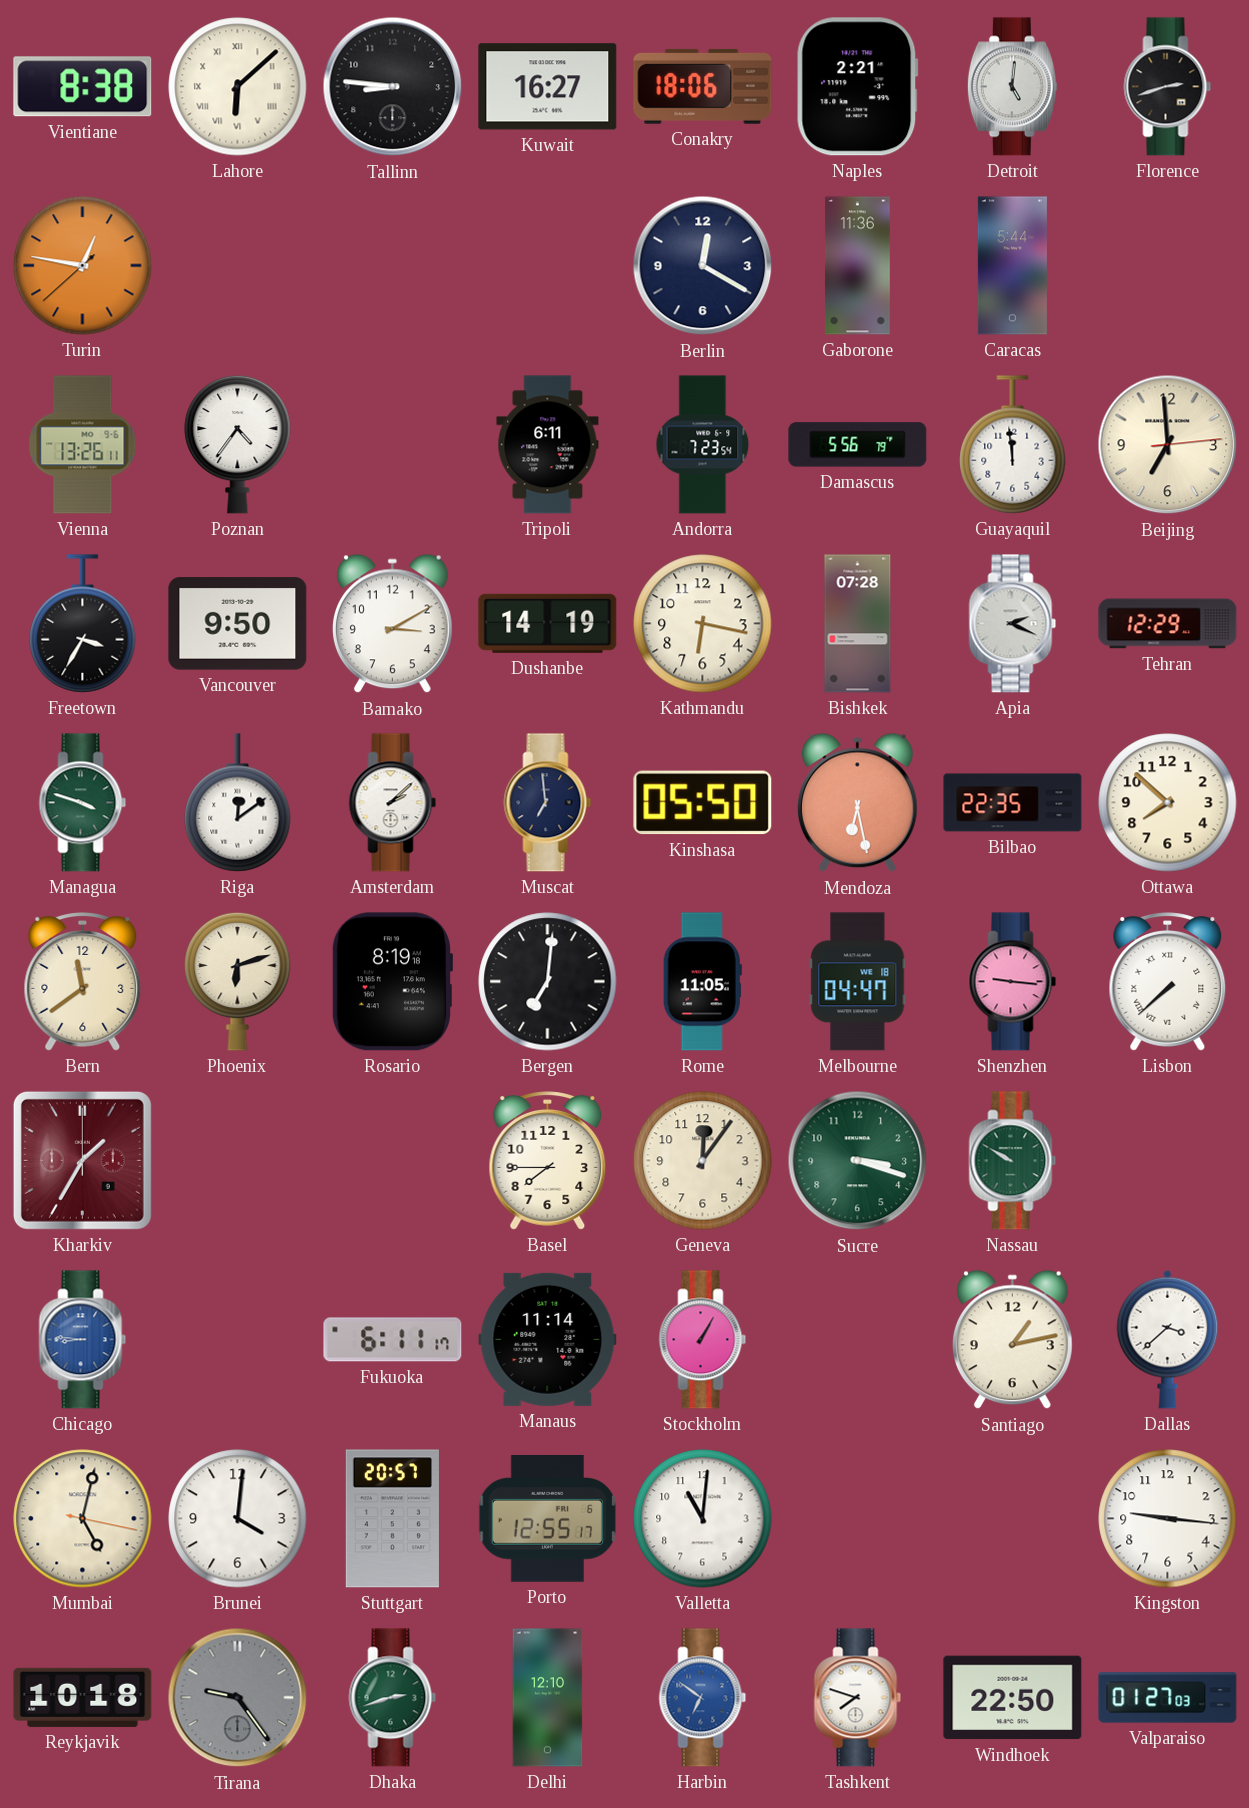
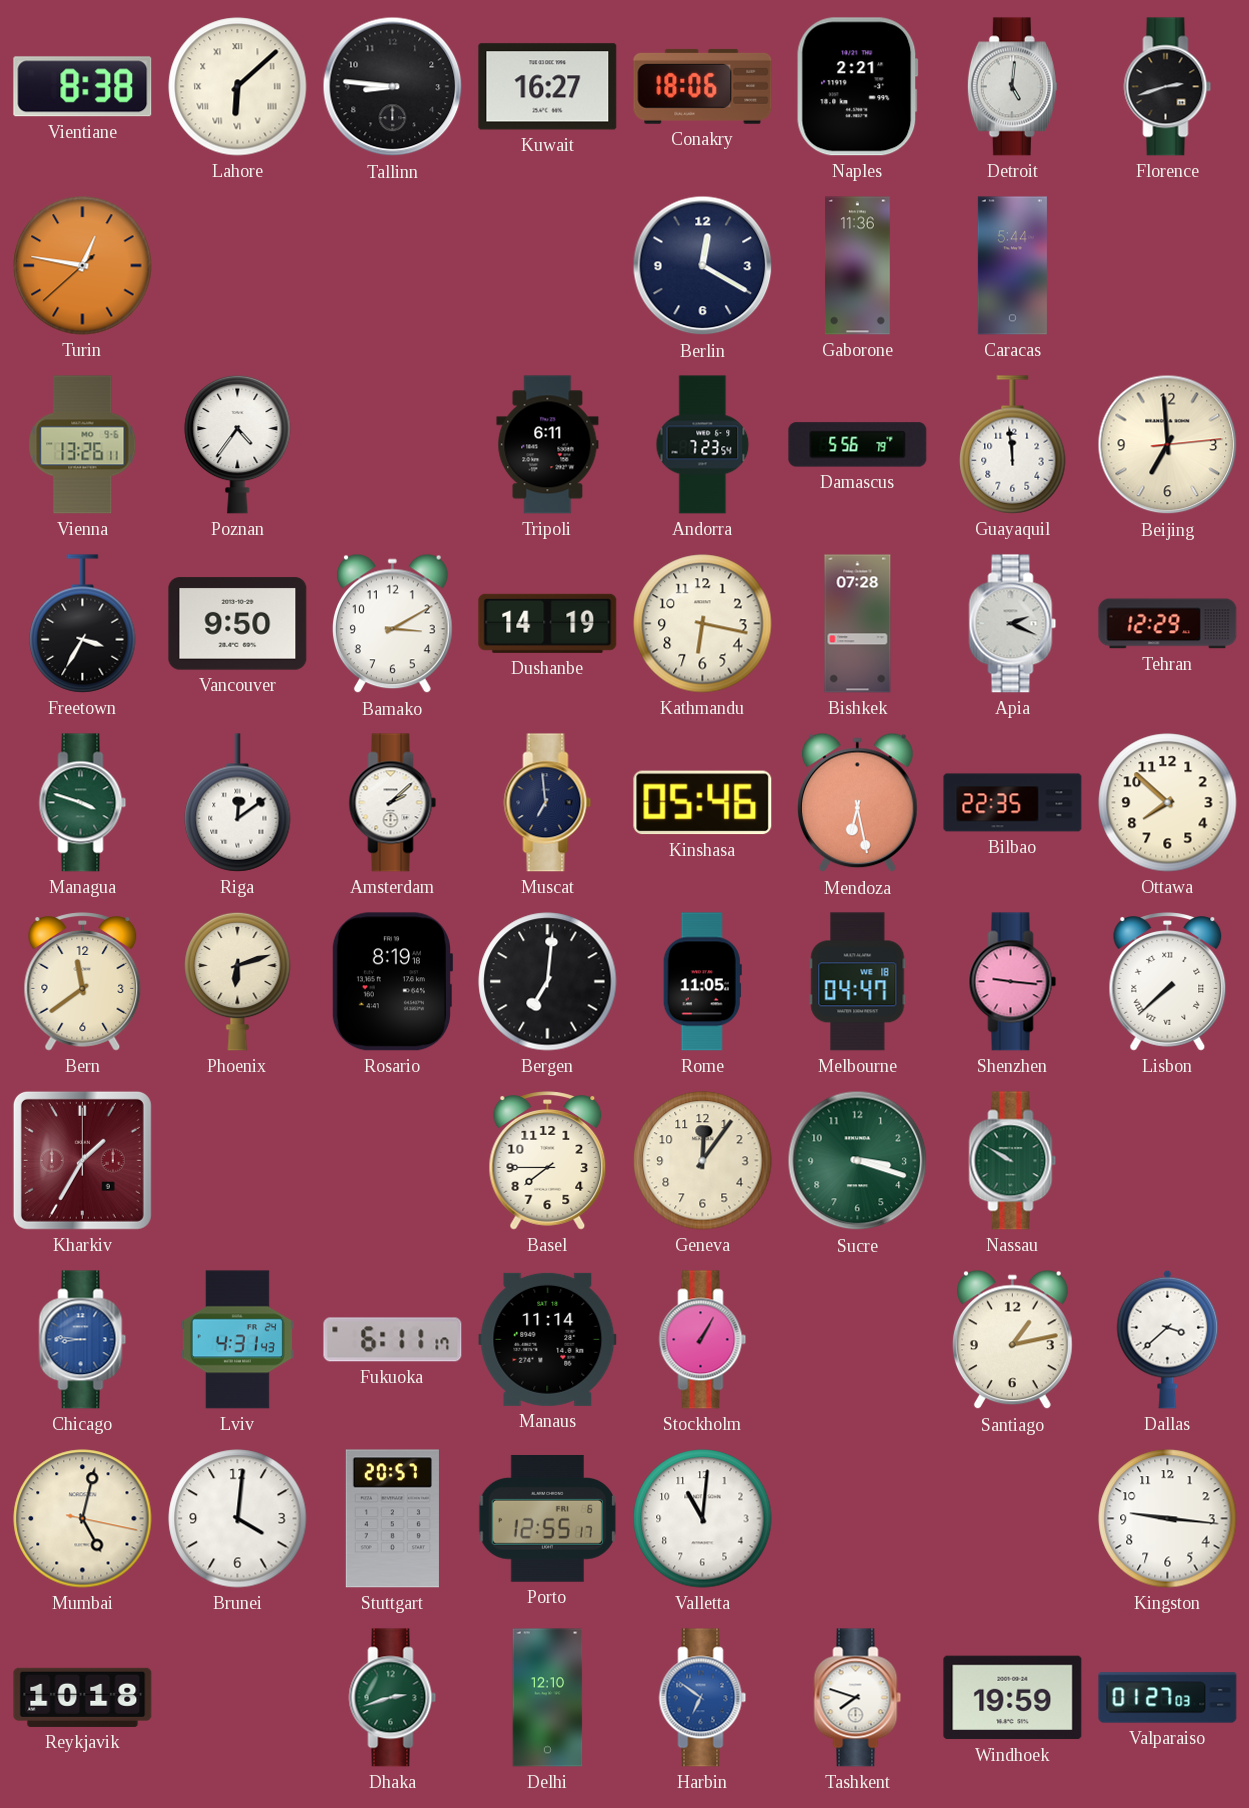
Kinshasa: 05:50 -> 05:46 (703, 803)
Lviv: none -> 4:31 (237, 1340)
Tirana: 9:24 -> none (238, 1698)
Windhoek: 22:50 -> 19:59 (1013, 1698)
